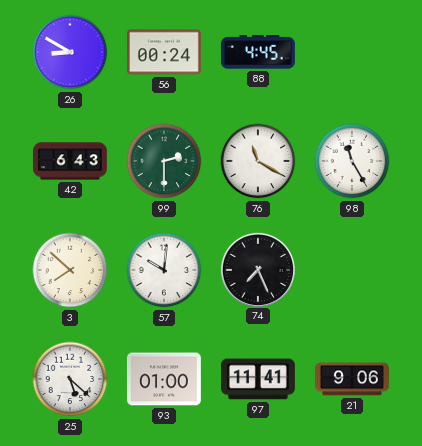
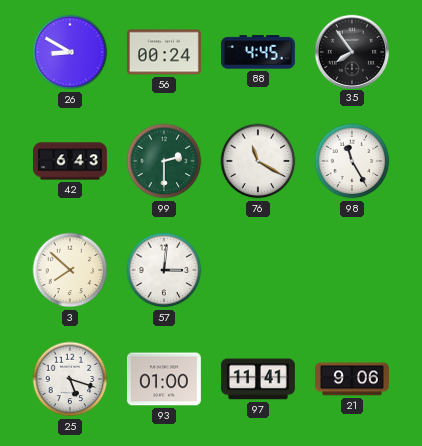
35: none -> 7:54 (351, 51)
57: 10:01 -> 3:01 (164, 270)
74: 7:26 -> none (257, 269)
25: 5:22 -> 5:18 (70, 379)
